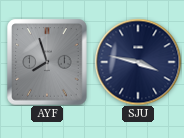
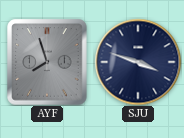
SJU: 3:47 -> 3:48 (138, 62)
